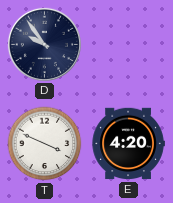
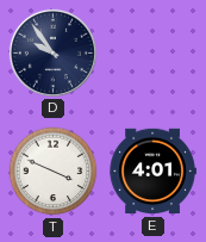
E: 4:20 -> 4:01 (152, 172)
